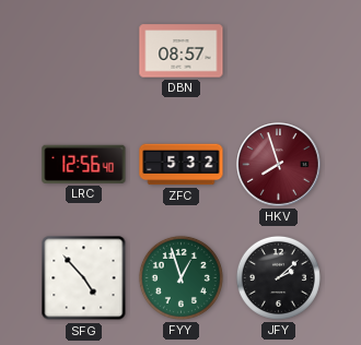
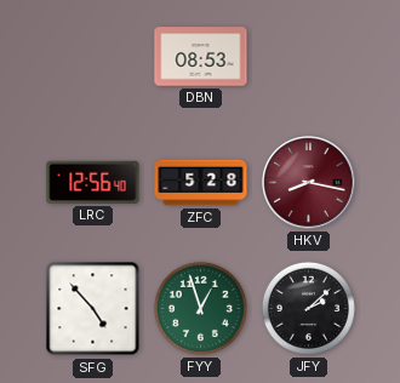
DBN: 08:57 -> 08:53 (201, 57)
ZFC: 5:32 -> 5:28 (201, 183)
HKV: 7:57 -> 8:17 (309, 183)
